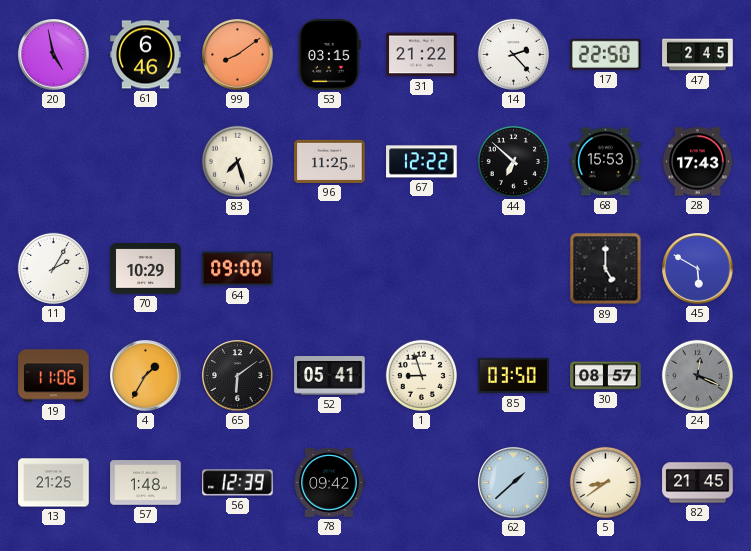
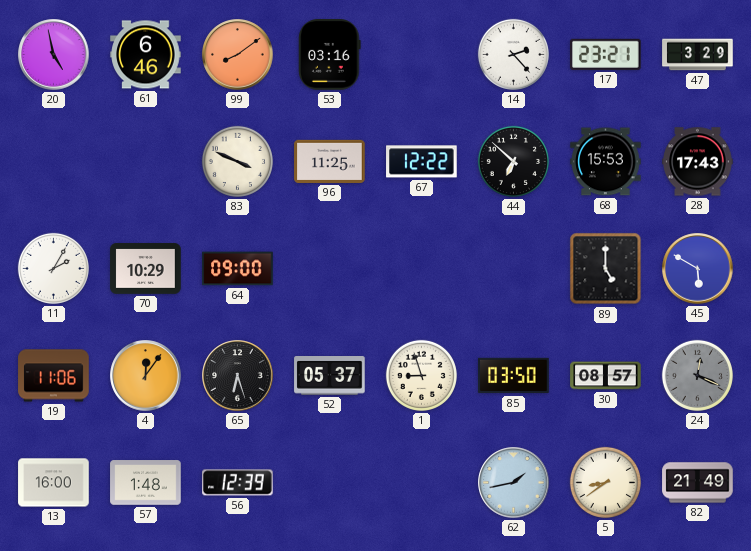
53: 03:15 -> 03:16 (330, 55)
31: 21:22 -> none (422, 55)
17: 22:50 -> 23:21 (606, 54)
47: 2:45 -> 3:29 (698, 55)
83: 7:27 -> 3:49 (237, 161)
4: 1:35 -> 12:06 (146, 376)
65: 6:09 -> 6:27 (238, 376)
52: 05:41 -> 05:37 (330, 376)
13: 21:25 -> 16:00 (54, 483)
78: 09:42 -> none (329, 483)
62: 1:38 -> 1:43 (514, 483)
82: 21:45 -> 21:49 (698, 483)
